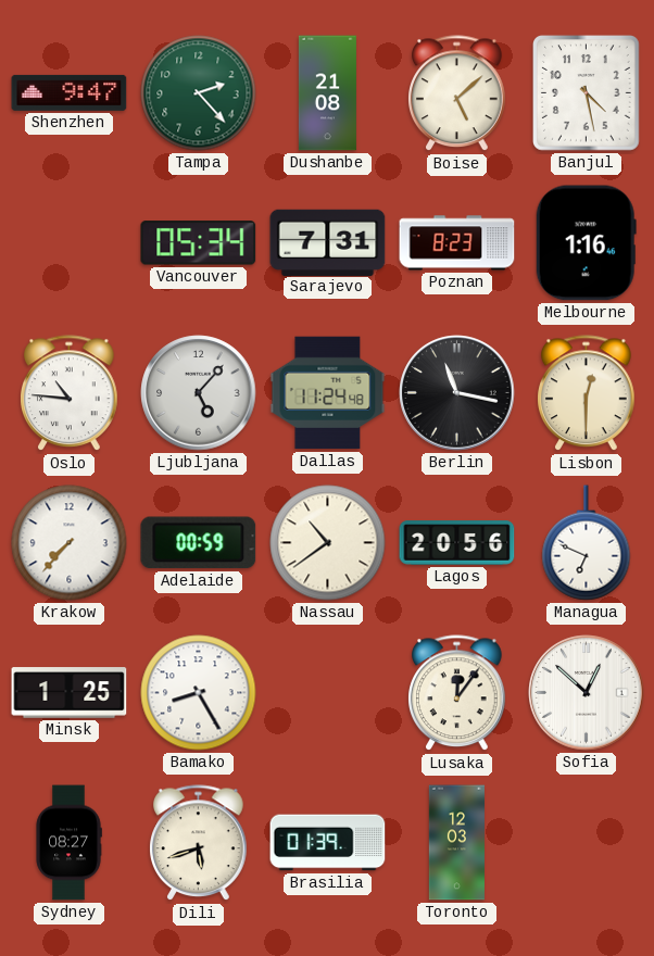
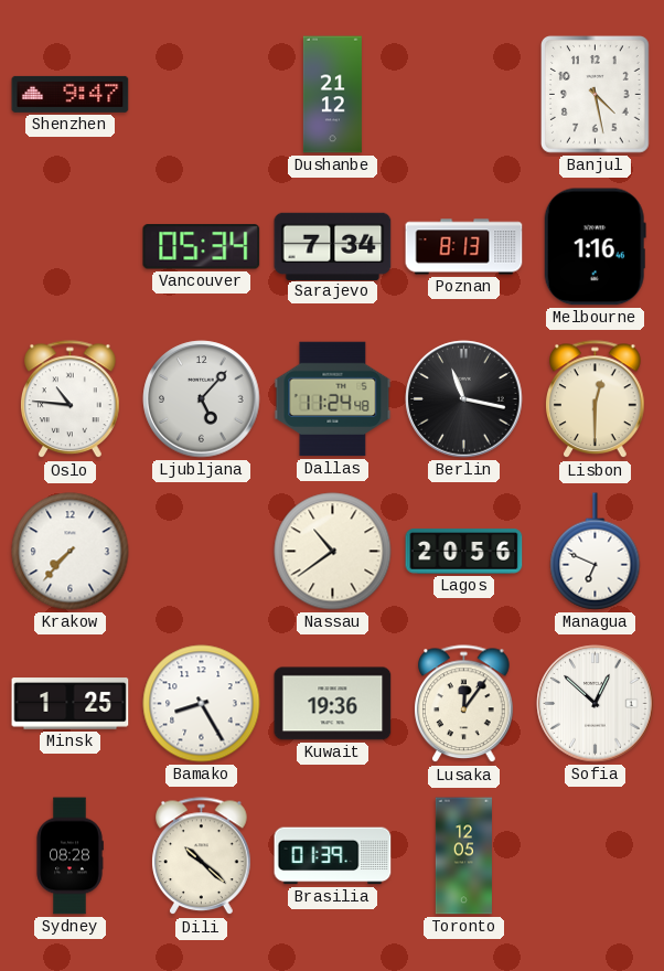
Tampa: 2:23 -> none (199, 93)
Dushanbe: 21:08 -> 21:12 (332, 95)
Boise: 5:08 -> none (457, 93)
Sarajevo: 7:31 -> 7:34 (333, 246)
Poznan: 8:23 -> 8:13 (464, 247)
Adelaide: 00:59 -> none (199, 543)
Kuwait: none -> 19:36 (333, 704)
Sydney: 08:27 -> 08:28 (69, 856)
Dili: 5:42 -> 10:22 (202, 856)
Toronto: 12:03 -> 12:05 (463, 856)
